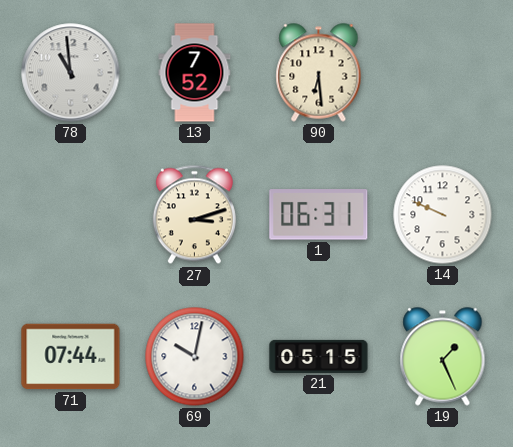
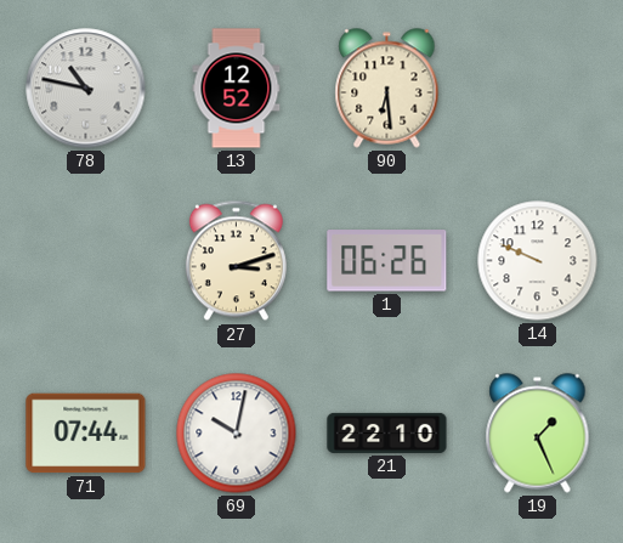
78: 10:59 -> 10:47 (86, 89)
13: 7:52 -> 12:52 (237, 89)
1: 06:31 -> 06:26 (387, 261)
21: 05:15 -> 22:10 (387, 432)
